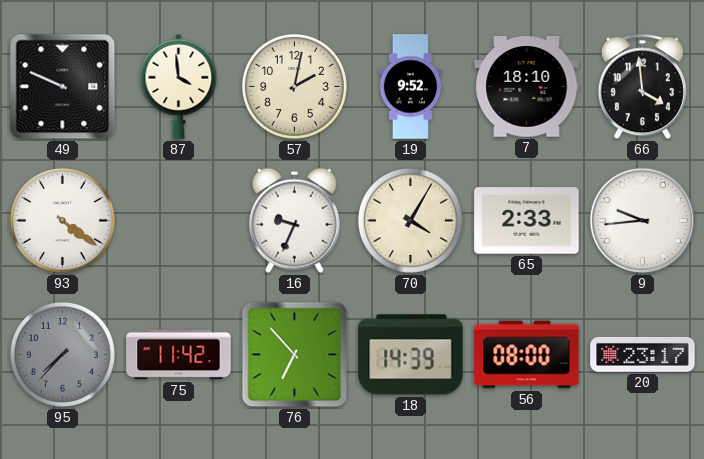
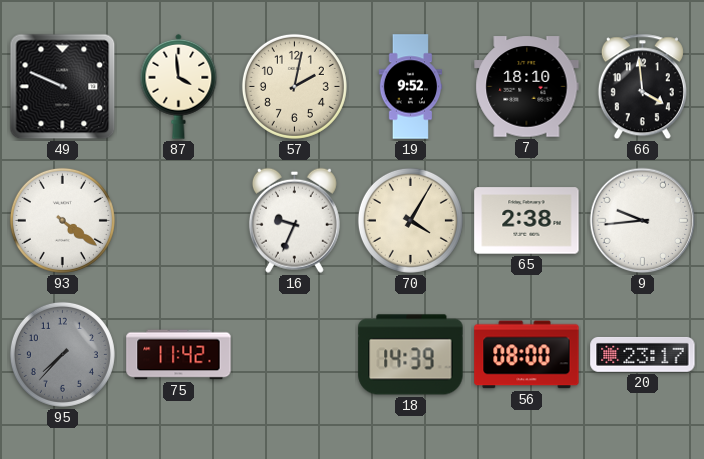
65: 2:33 -> 2:38 (527, 221)
76: 6:53 -> none (295, 355)
